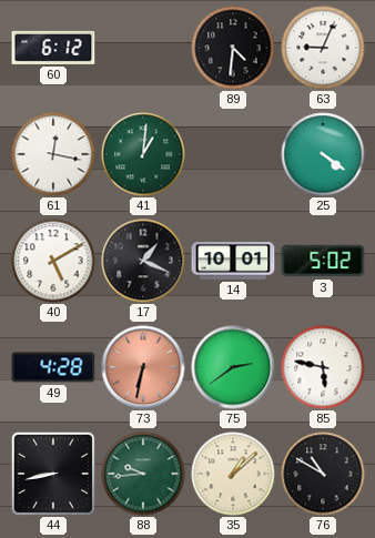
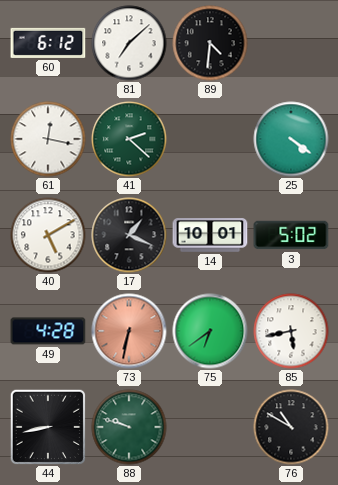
81: none -> 7:08 (129, 43)
63: 9:04 -> none (323, 48)
41: 1:01 -> 2:22 (129, 139)
75: 2:39 -> 6:39 (210, 331)
85: 5:47 -> 5:43 (291, 331)
88: 9:44 -> 9:48 (129, 427)
35: 1:08 -> none (233, 474)
